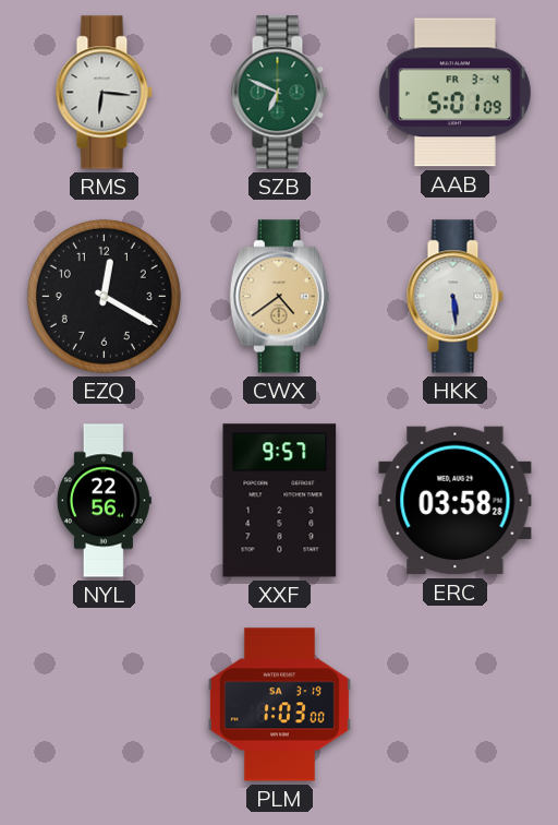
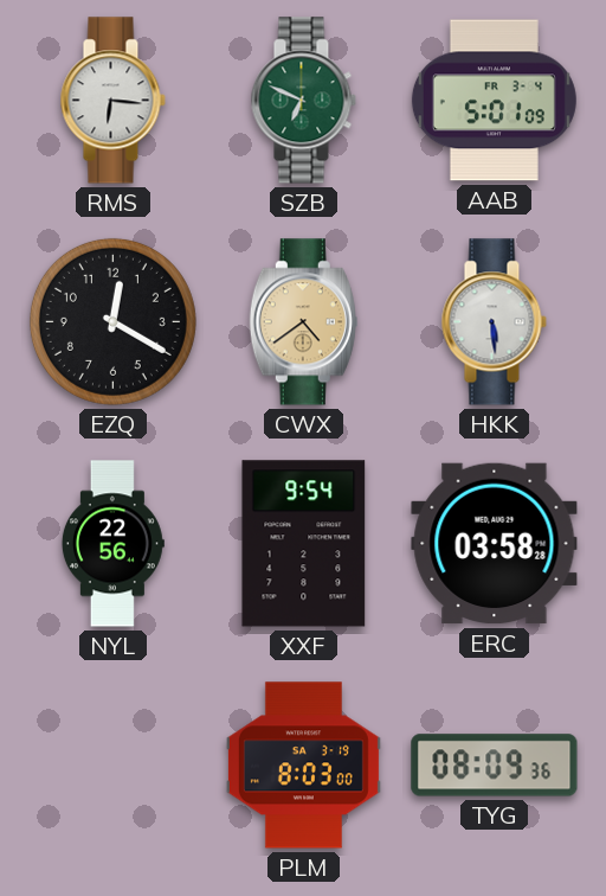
XXF: 9:57 -> 9:54 (304, 544)
PLM: 1:03 -> 8:03 (303, 766)
TYG: none -> 08:09 (495, 766)
